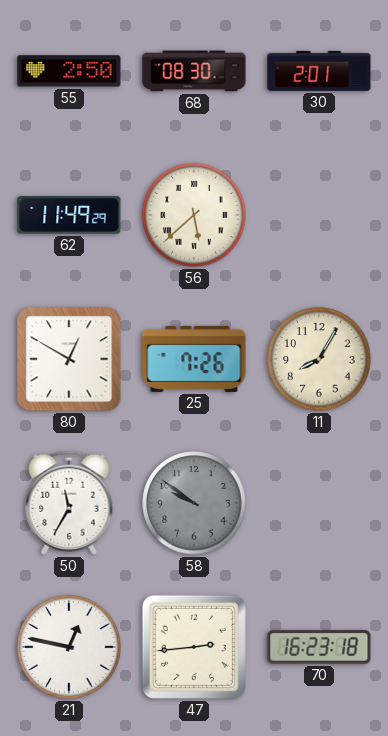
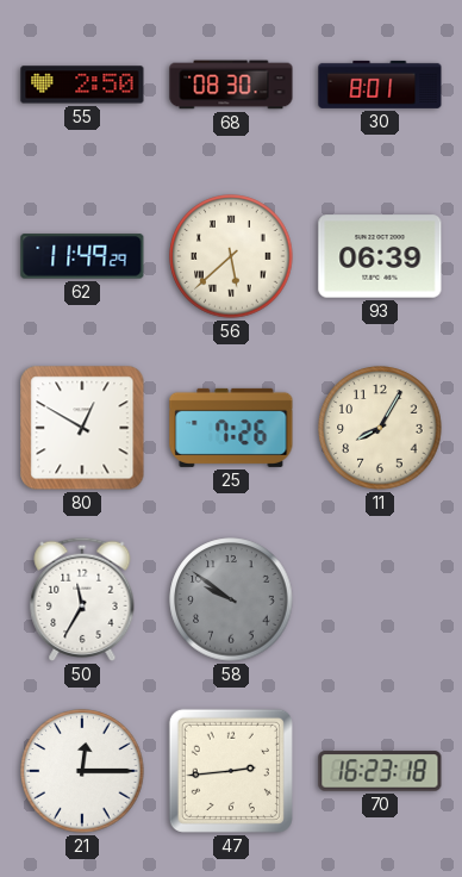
30: 2:01 -> 8:01 (380, 85)
93: none -> 06:39 (380, 256)
21: 12:47 -> 12:15 (82, 771)
